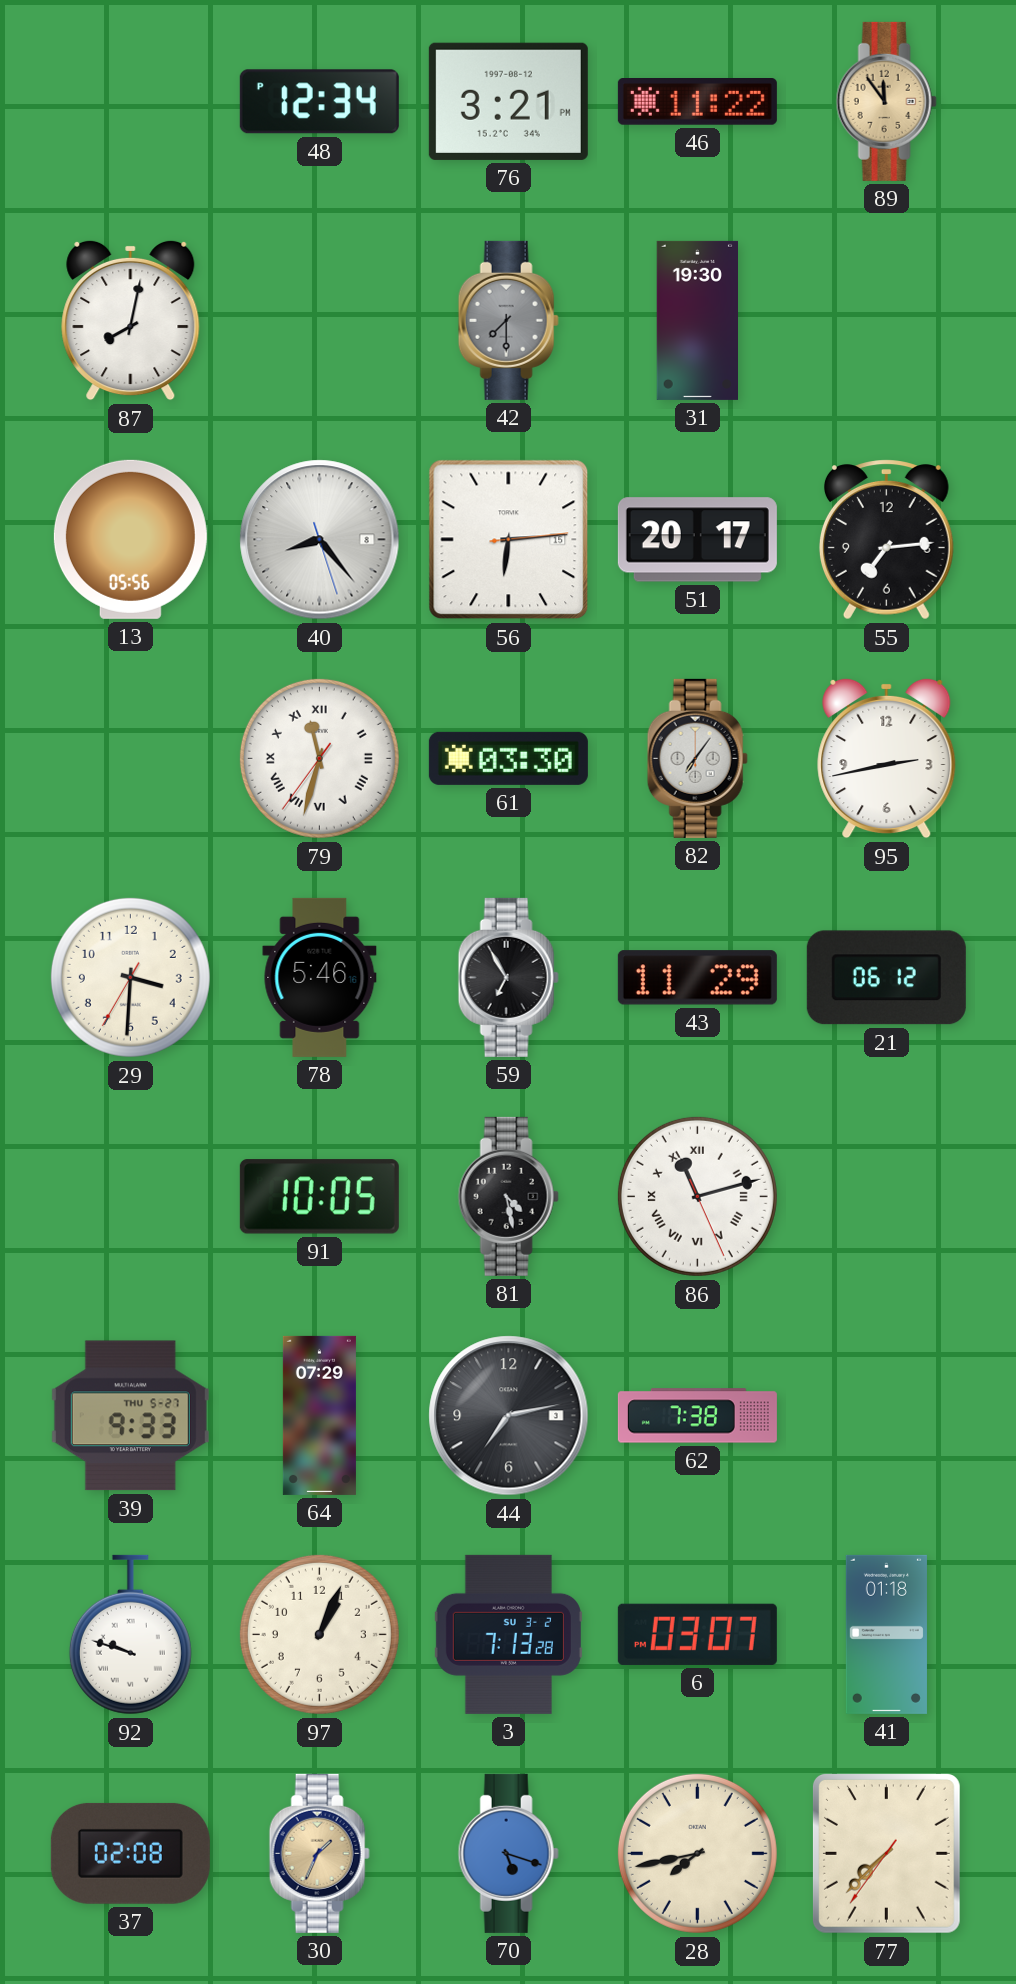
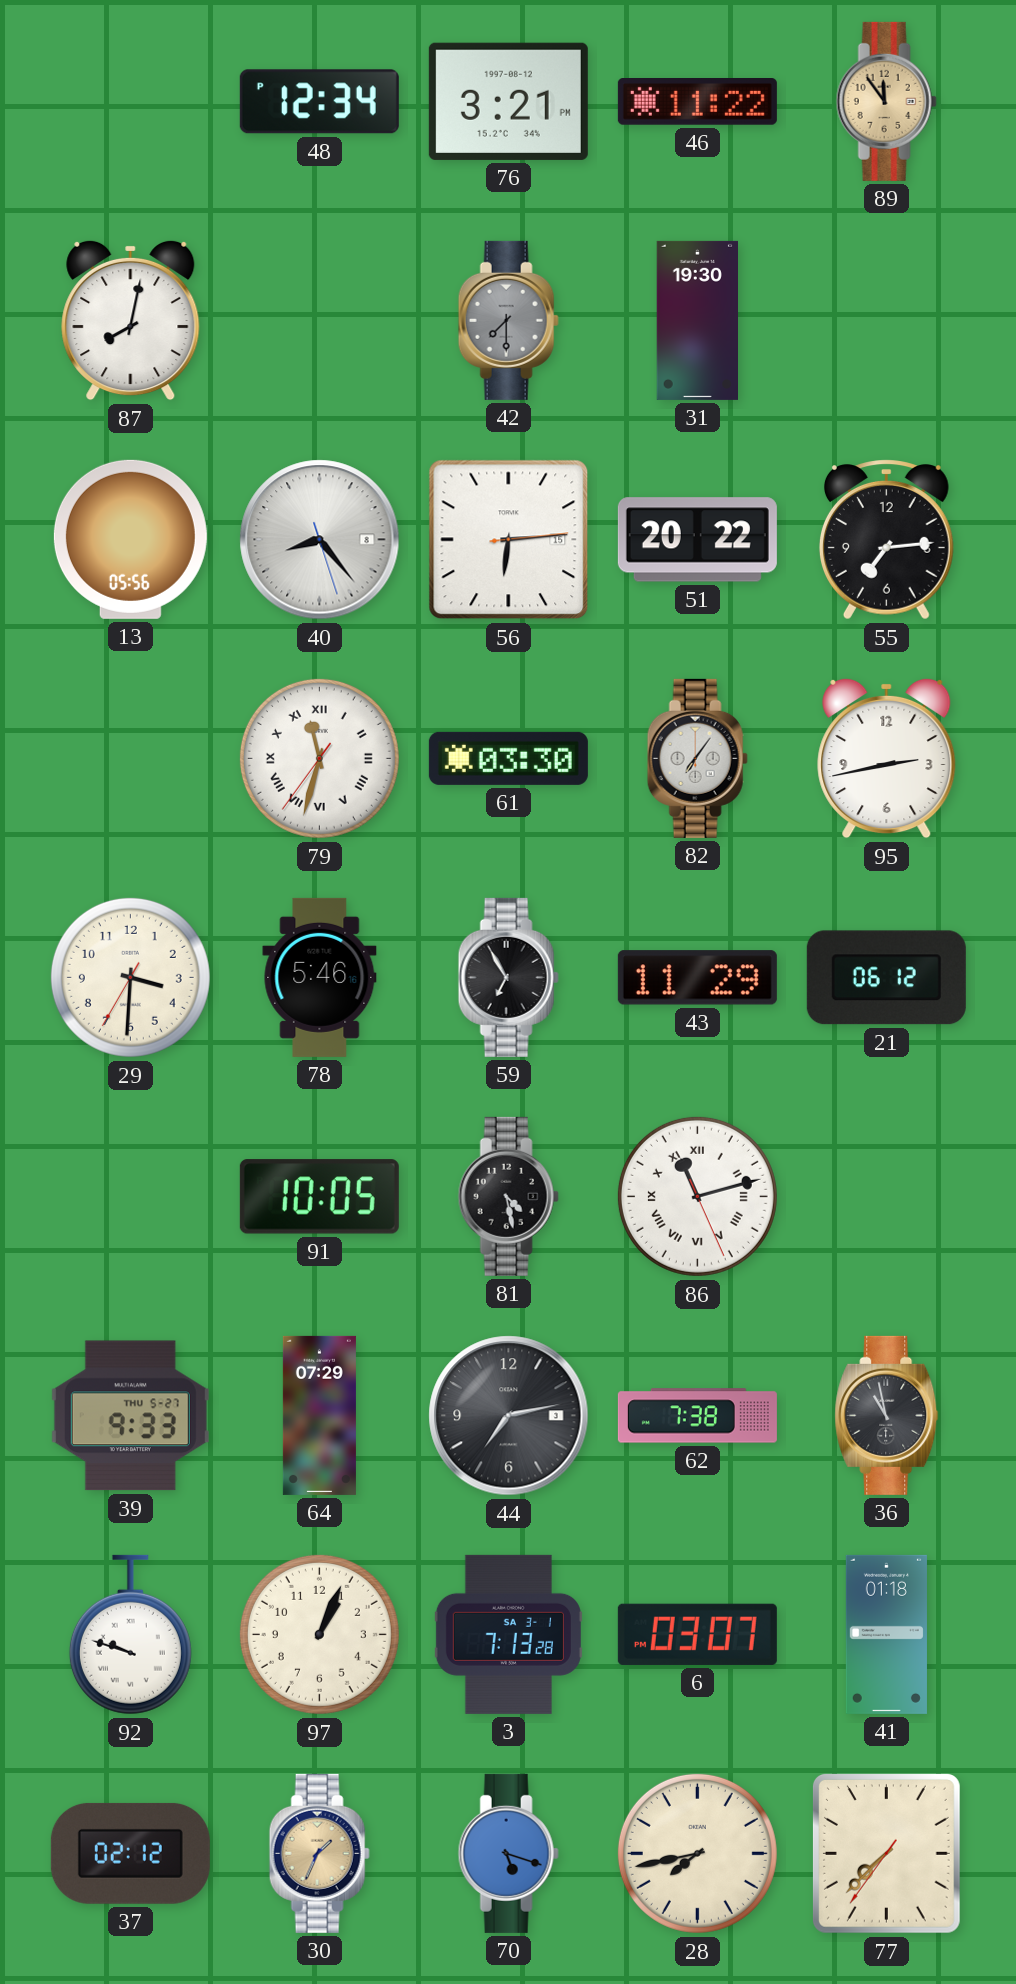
51: 20:17 -> 20:22 (697, 540)
36: none -> 10:58 (887, 1415)
3 date: SU 3-2 -> SA 3-1 (508, 1634)
37: 02:08 -> 02:12 (130, 1853)
